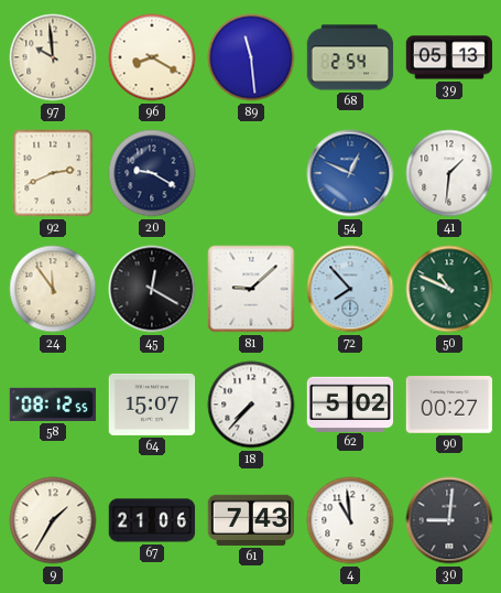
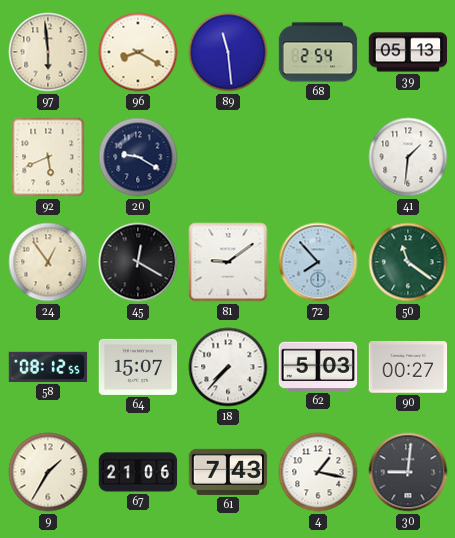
97: 9:59 -> 5:59 (48, 52)
92: 2:41 -> 5:41 (48, 157)
54: 12:49 -> none (350, 173)
24: 11:54 -> 12:54 (48, 262)
81: 9:08 -> 9:09 (228, 262)
50: 10:49 -> 11:21 (408, 262)
62: 5:02 -> 5:03 (318, 366)
4: 10:59 -> 1:17 (318, 472)
